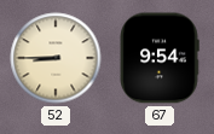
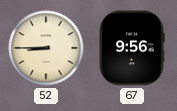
67: 9:54 -> 9:56 (132, 48)
